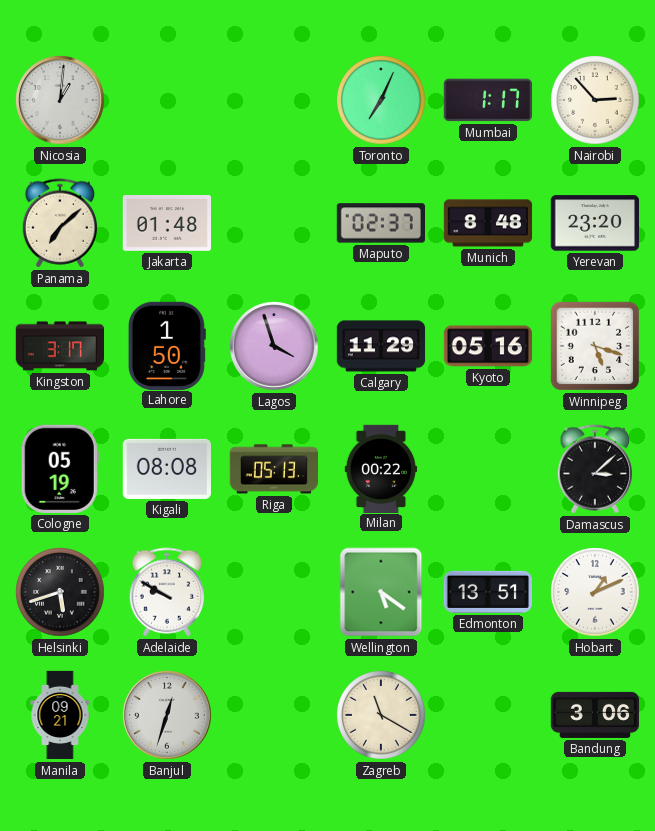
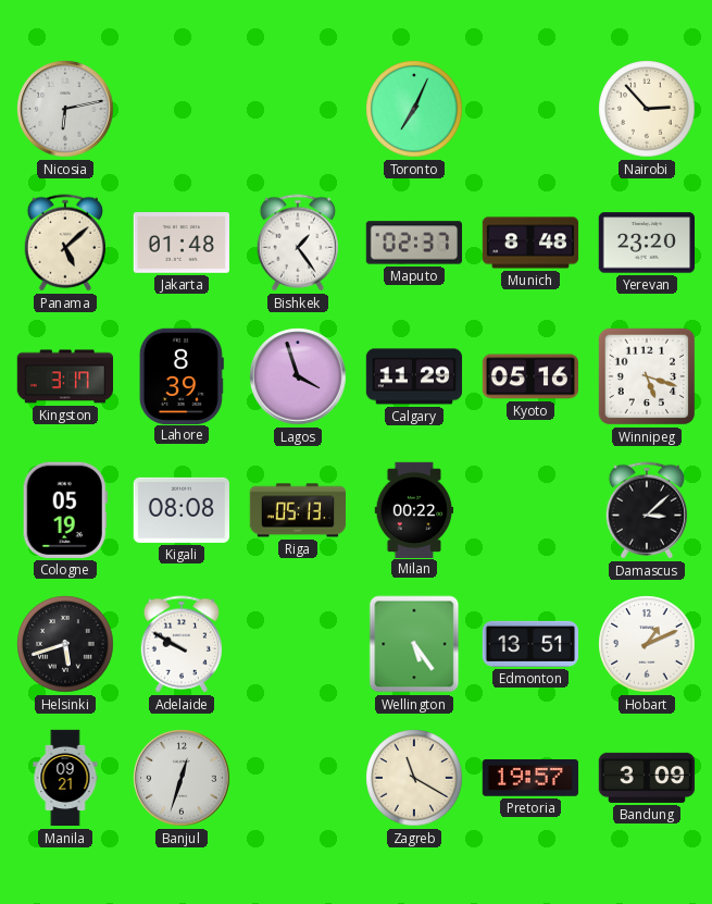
Nicosia: 1:01 -> 6:13 (65, 109)
Mumbai: 1:17 -> none (487, 100)
Panama: 7:08 -> 5:08 (64, 243)
Bishkek: none -> 1:24 (297, 243)
Lahore: 1:50 -> 8:39 (182, 375)
Wellington: 5:21 -> 5:24 (414, 644)
Pretoria: none -> 19:57 (529, 779)
Bandung: 3:06 -> 3:09 (647, 778)
